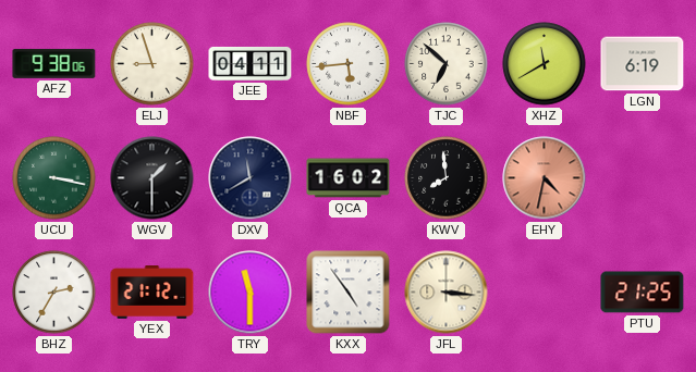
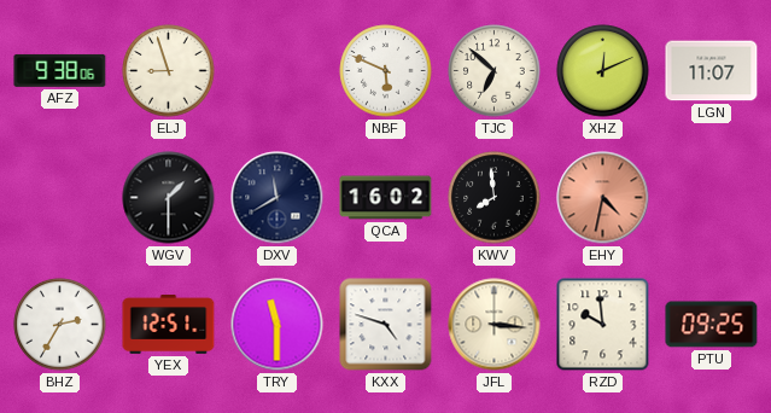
JEE: 04:11 -> none (251, 63)
NBF: 5:44 -> 5:49 (386, 71)
XHZ: 11:40 -> 12:11 (603, 71)
LGN: 6:19 -> 11:07 (712, 71)
UCU: 3:17 -> none (54, 178)
YEX: 21:12 -> 12:51 (169, 325)
KXX: 4:54 -> 4:48 (386, 325)
RZD: none -> 9:59 (603, 325)
PTU: 21:25 -> 09:25 (712, 325)
